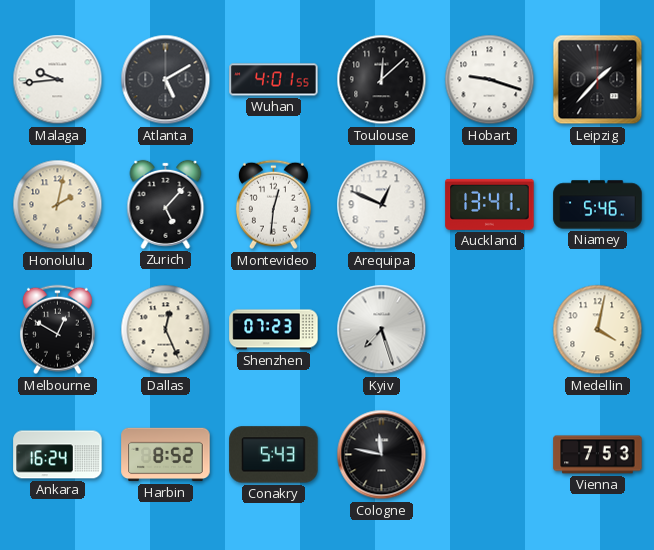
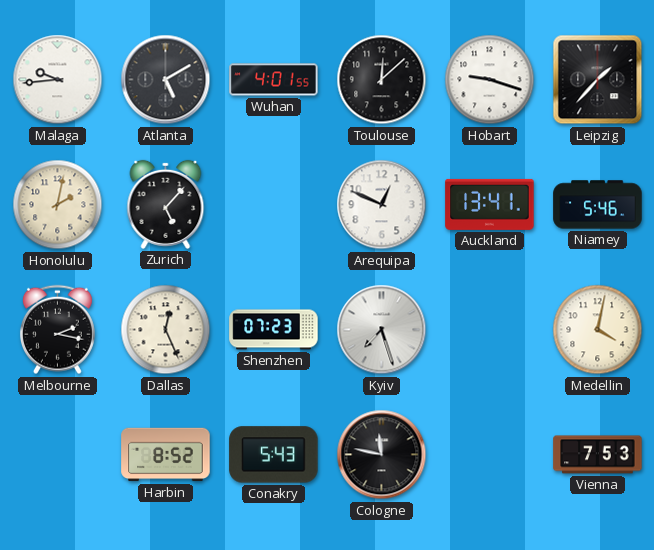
Montevideo: 12:31 -> none (273, 205)
Melbourne: 12:50 -> 2:17 (57, 330)
Ankara: 16:24 -> none (58, 455)
